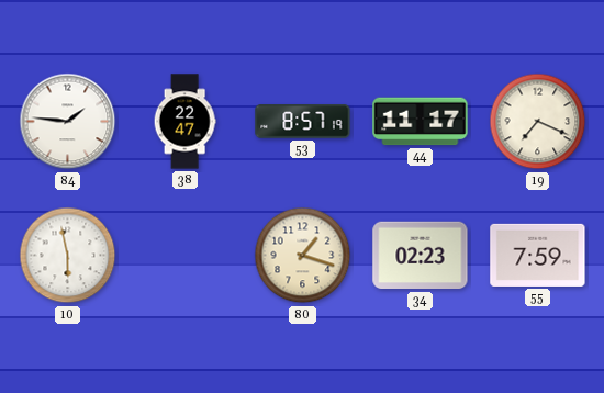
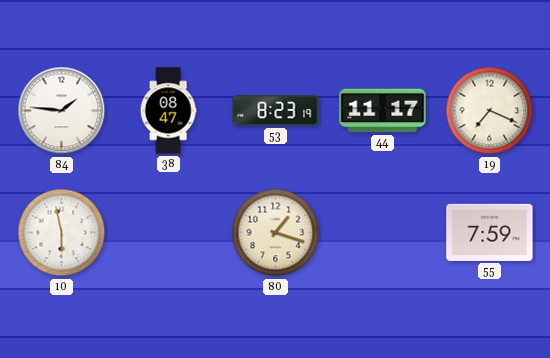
38: 22:47 -> 08:47 (168, 111)
53: 8:57 -> 8:23 (276, 111)
34: 02:23 -> none (421, 256)
